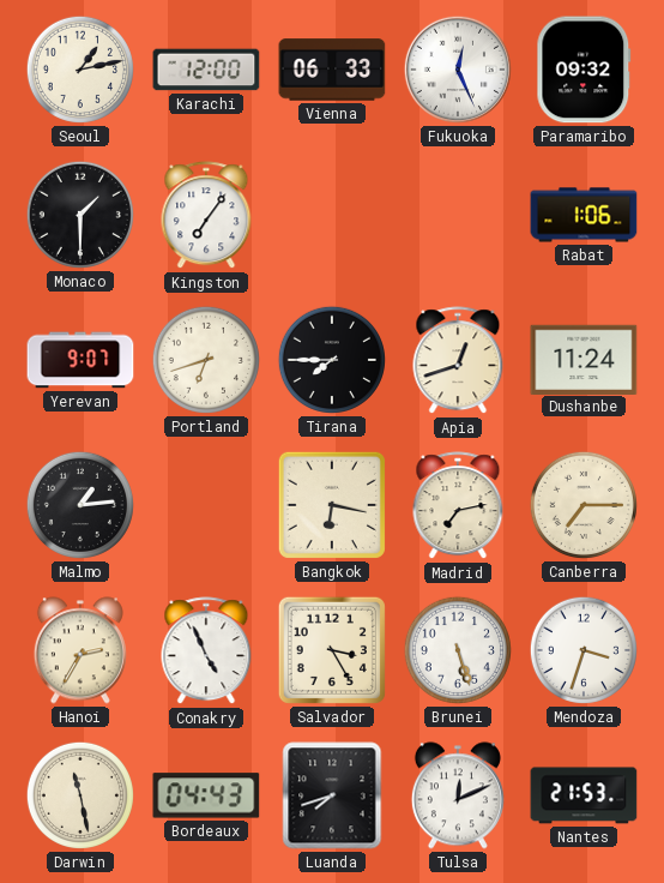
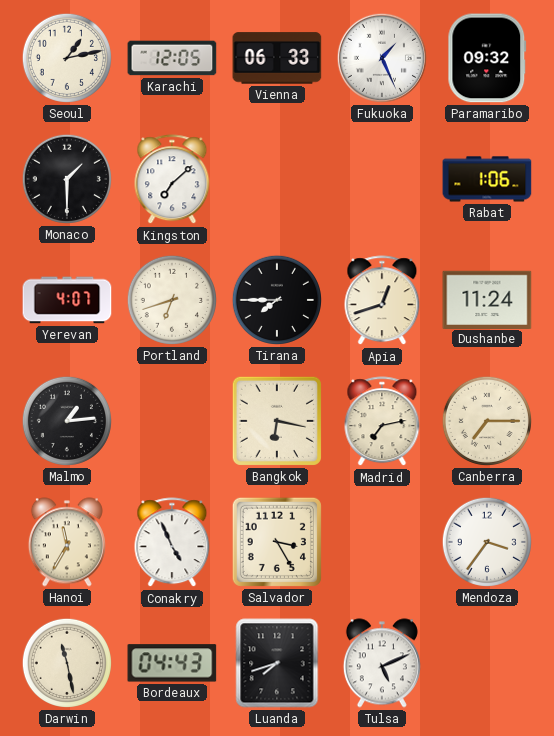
Karachi: 12:00 -> 12:05 (172, 58)
Fukuoka: 12:26 -> 1:26 (382, 58)
Kingston: 7:06 -> 7:08 (172, 180)
Yerevan: 9:07 -> 4:07 (67, 300)
Hanoi: 2:35 -> 11:35 (67, 542)
Brunei: 5:27 -> none (458, 650)
Mendoza: 3:33 -> 3:36 (487, 542)
Tulsa: 12:11 -> 5:11 (382, 663)
Nantes: 21:53 -> none (584, 795)
